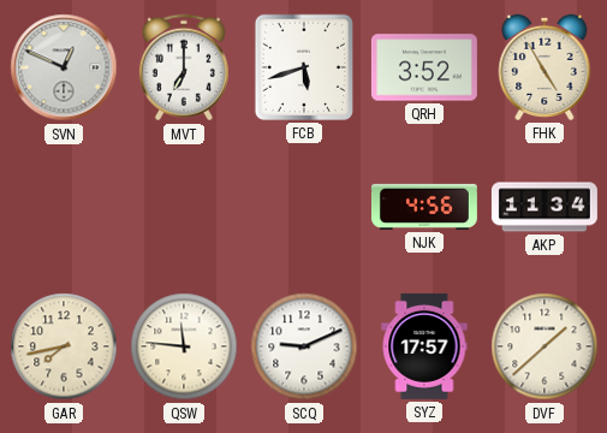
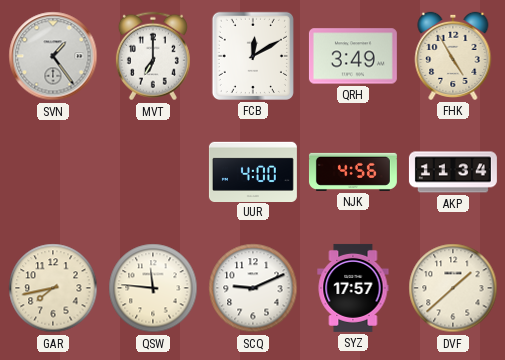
SVN: 12:49 -> 1:24 (53, 56)
FCB: 5:42 -> 12:10 (253, 56)
QRH: 3:52 -> 3:49 (353, 56)
UUR: none -> 4:00 (253, 171)
